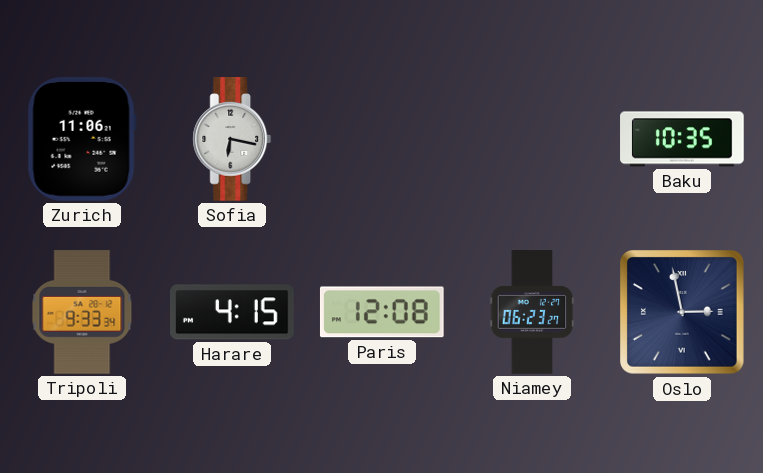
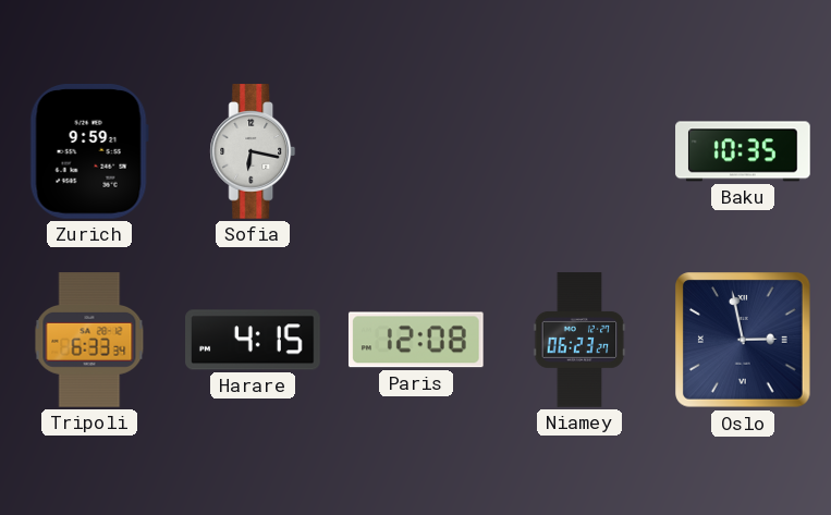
Zurich: 11:06 -> 9:59 (89, 152)
Tripoli: 9:33 -> 6:33 (89, 340)
